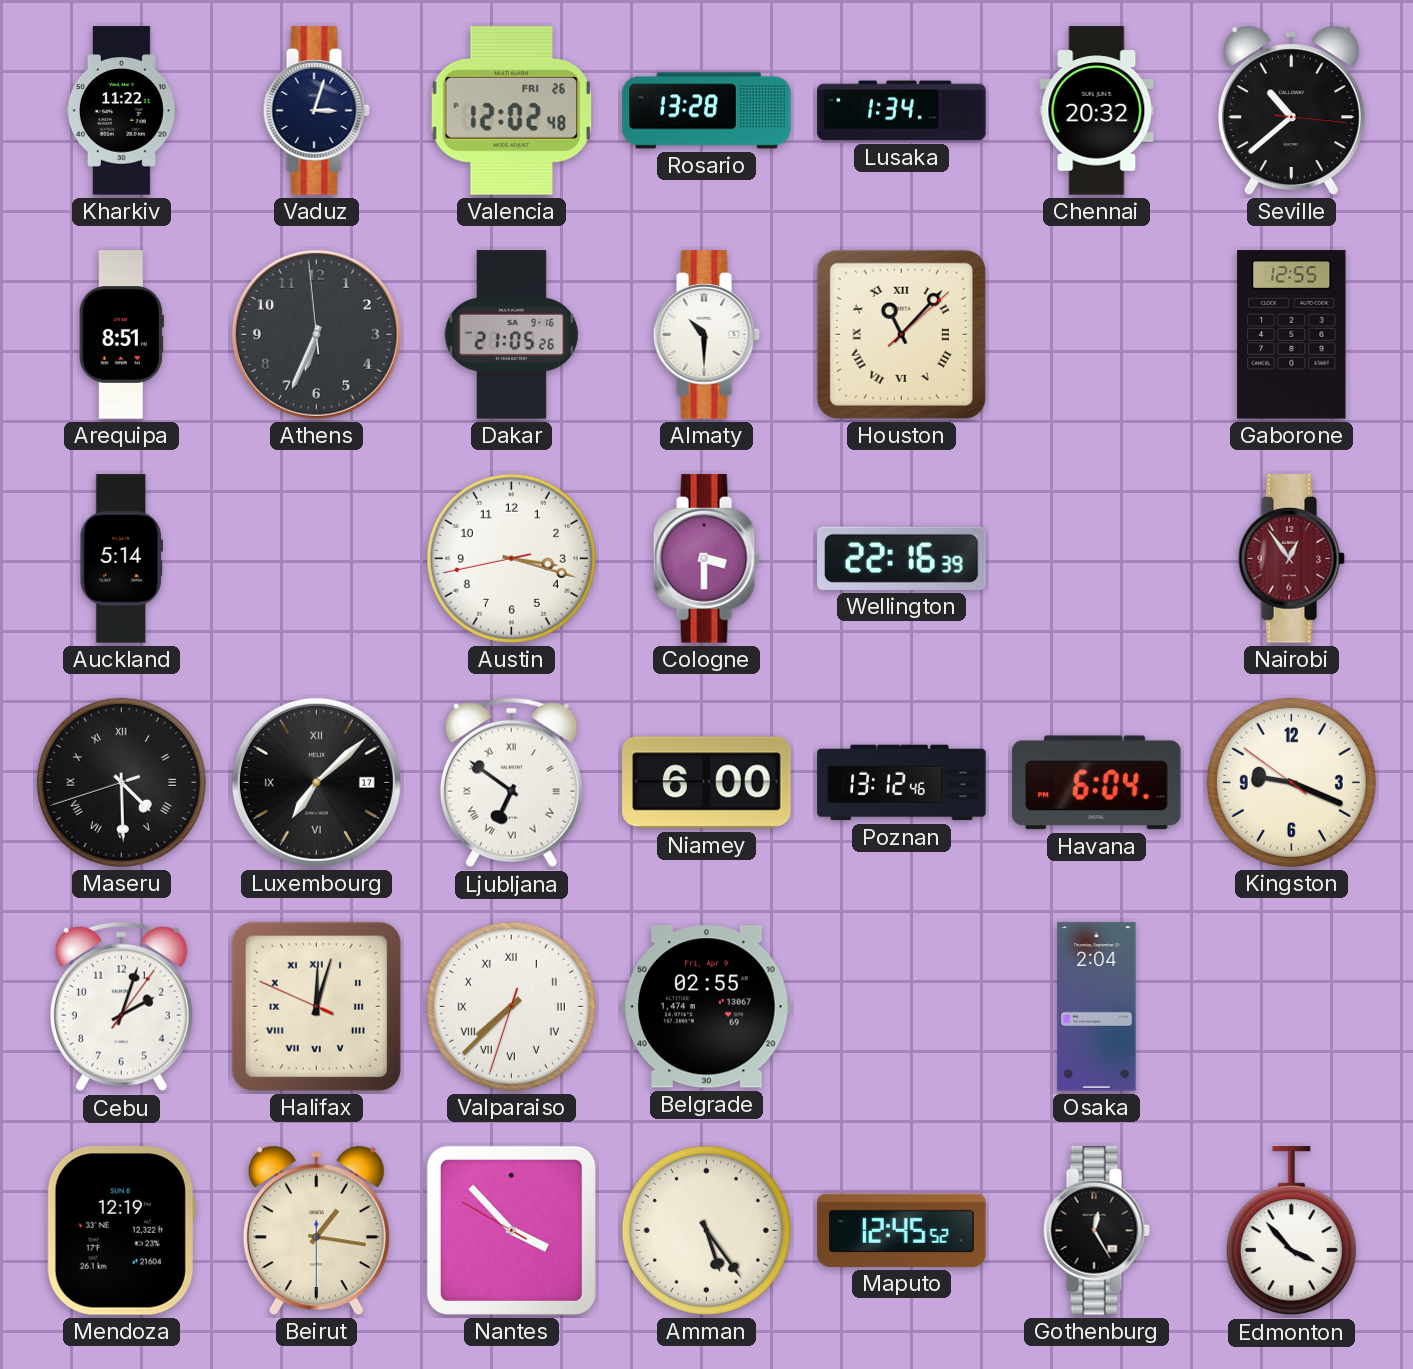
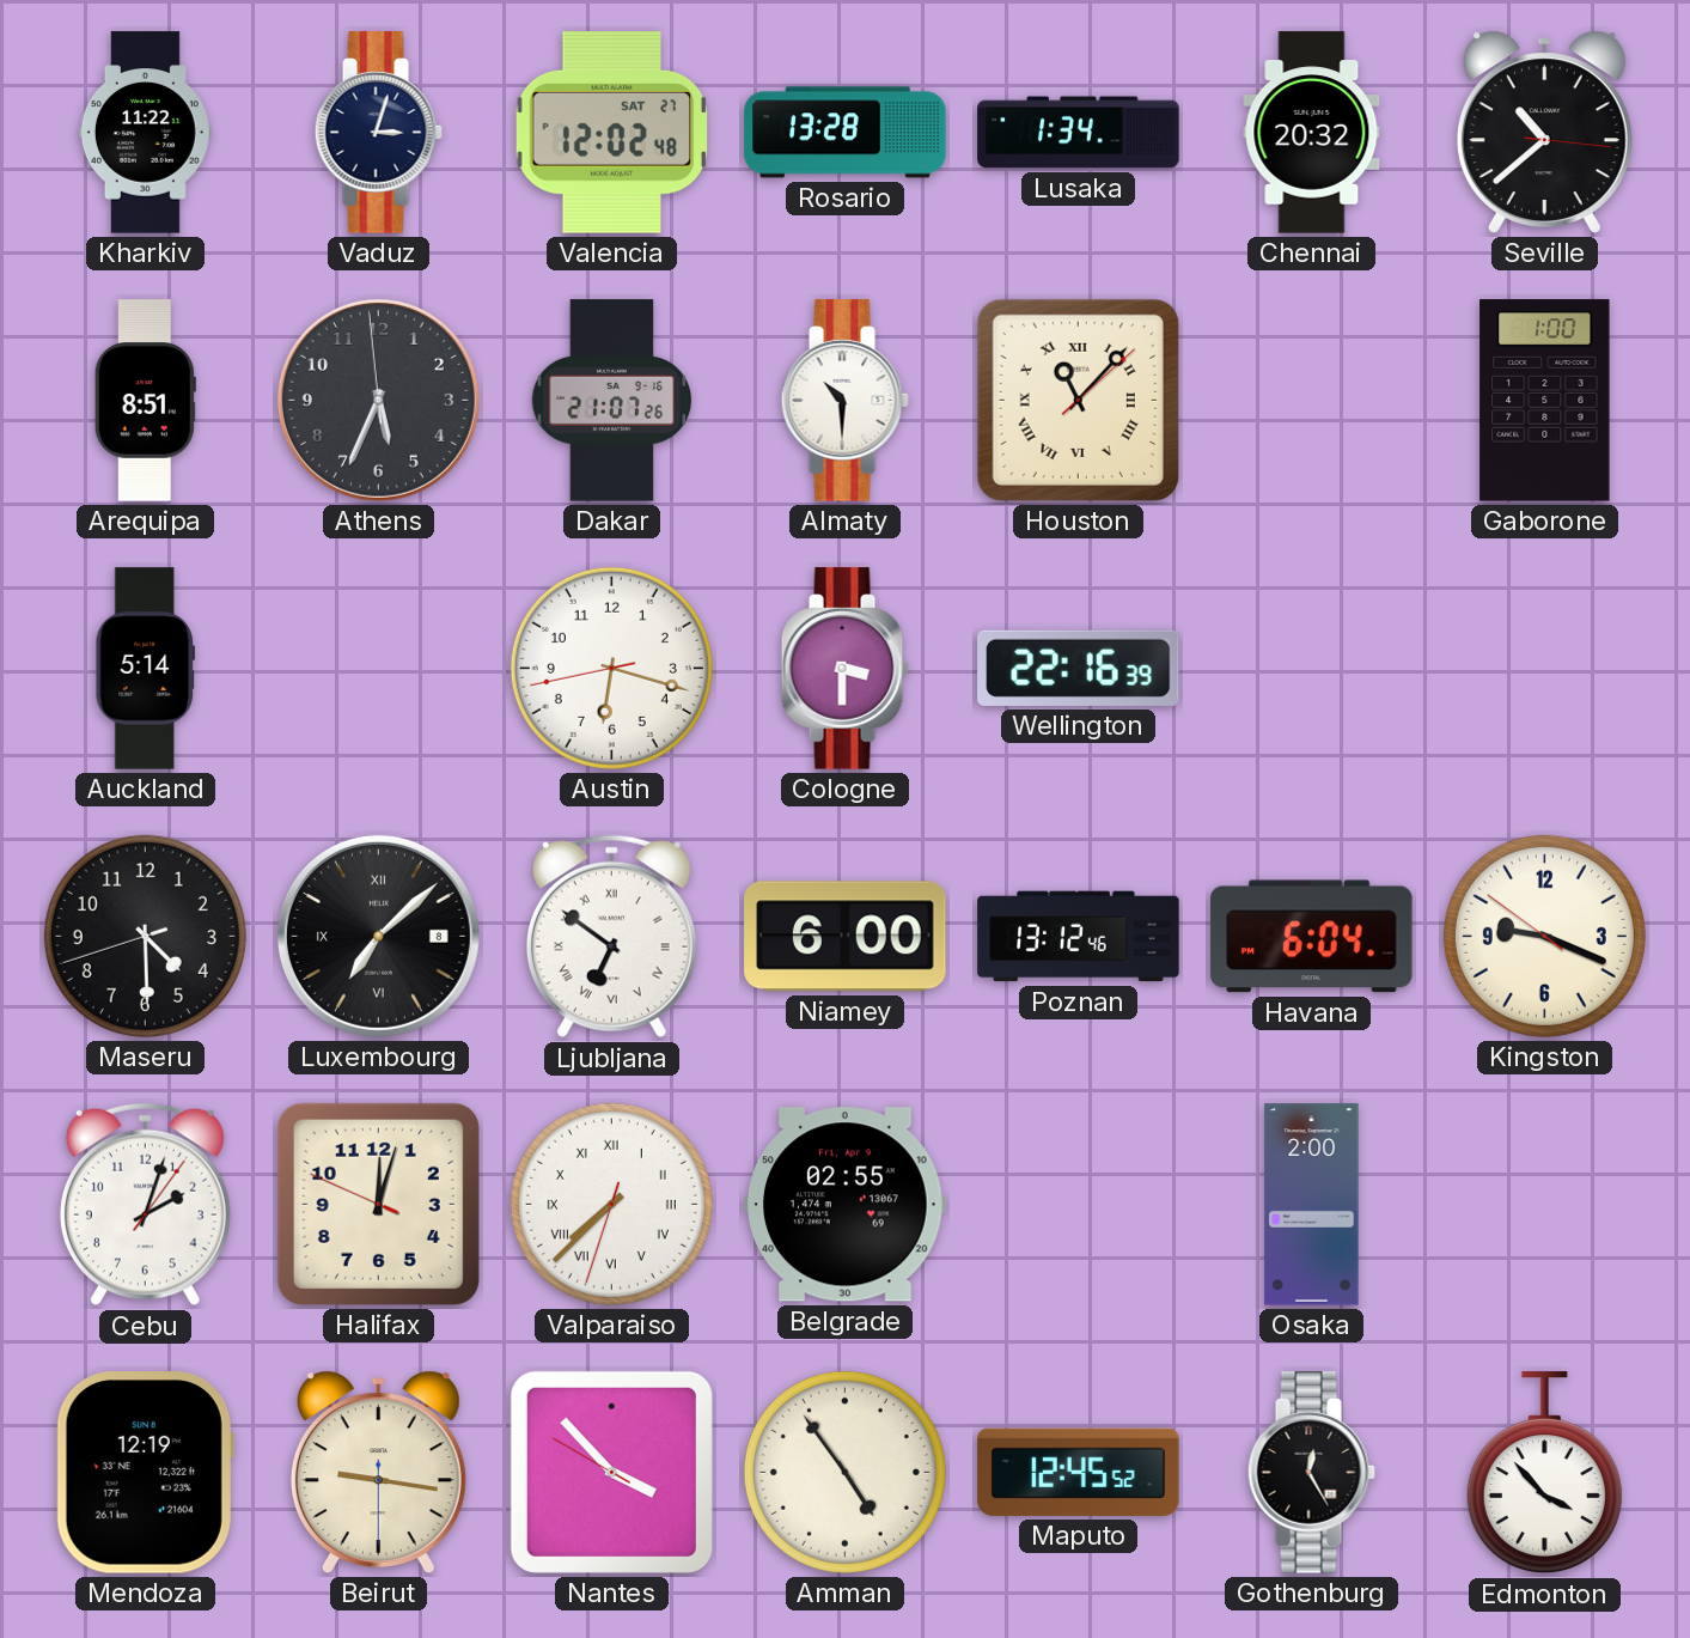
Valencia date: FRI 26 -> SAT 27 (611, 133)
Athens: 6:33 -> 5:33 (378, 400)
Dakar: 21:05 -> 21:07 (612, 401)
Gaborone: 12:55 -> 1:00 (1545, 401)
Austin: 3:17 -> 6:17 (611, 668)
Nairobi: 12:54 -> none (1291, 559)
Maseru numerals: Roman -> Arabic (145, 936)
Luxembourg date: 17 -> 8 (378, 936)
Halifax numerals: Roman -> Arabic (378, 1204)
Osaka: 2:04 -> 2:00 (1312, 1205)
Beirut: 1:16 -> 9:16 (378, 1472)
Amman: 5:24 -> 4:54 (844, 1472)
